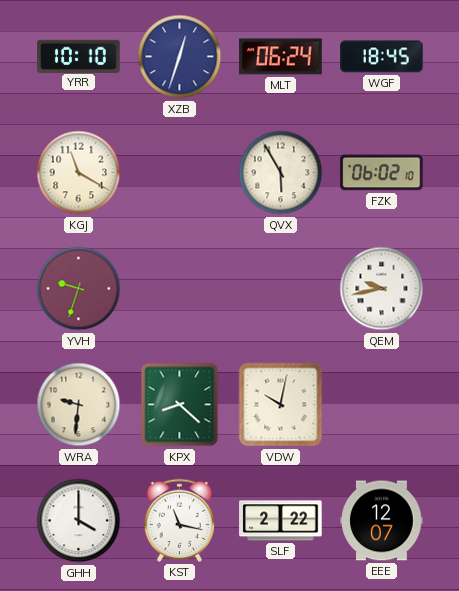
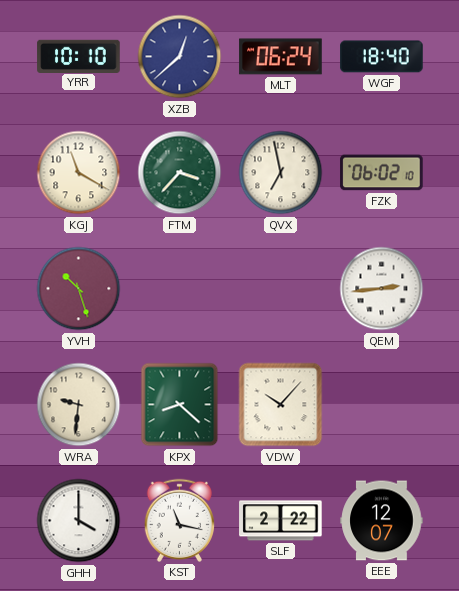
XZB: 12:33 -> 12:38 (180, 57)
WGF: 18:45 -> 18:40 (382, 57)
FTM: none -> 3:37 (180, 173)
QVX: 5:55 -> 6:58 (281, 173)
YVH: 9:33 -> 10:27 (79, 289)
QEM: 9:43 -> 2:44 (382, 289)
VDW: 10:02 -> 10:07 (281, 405)
